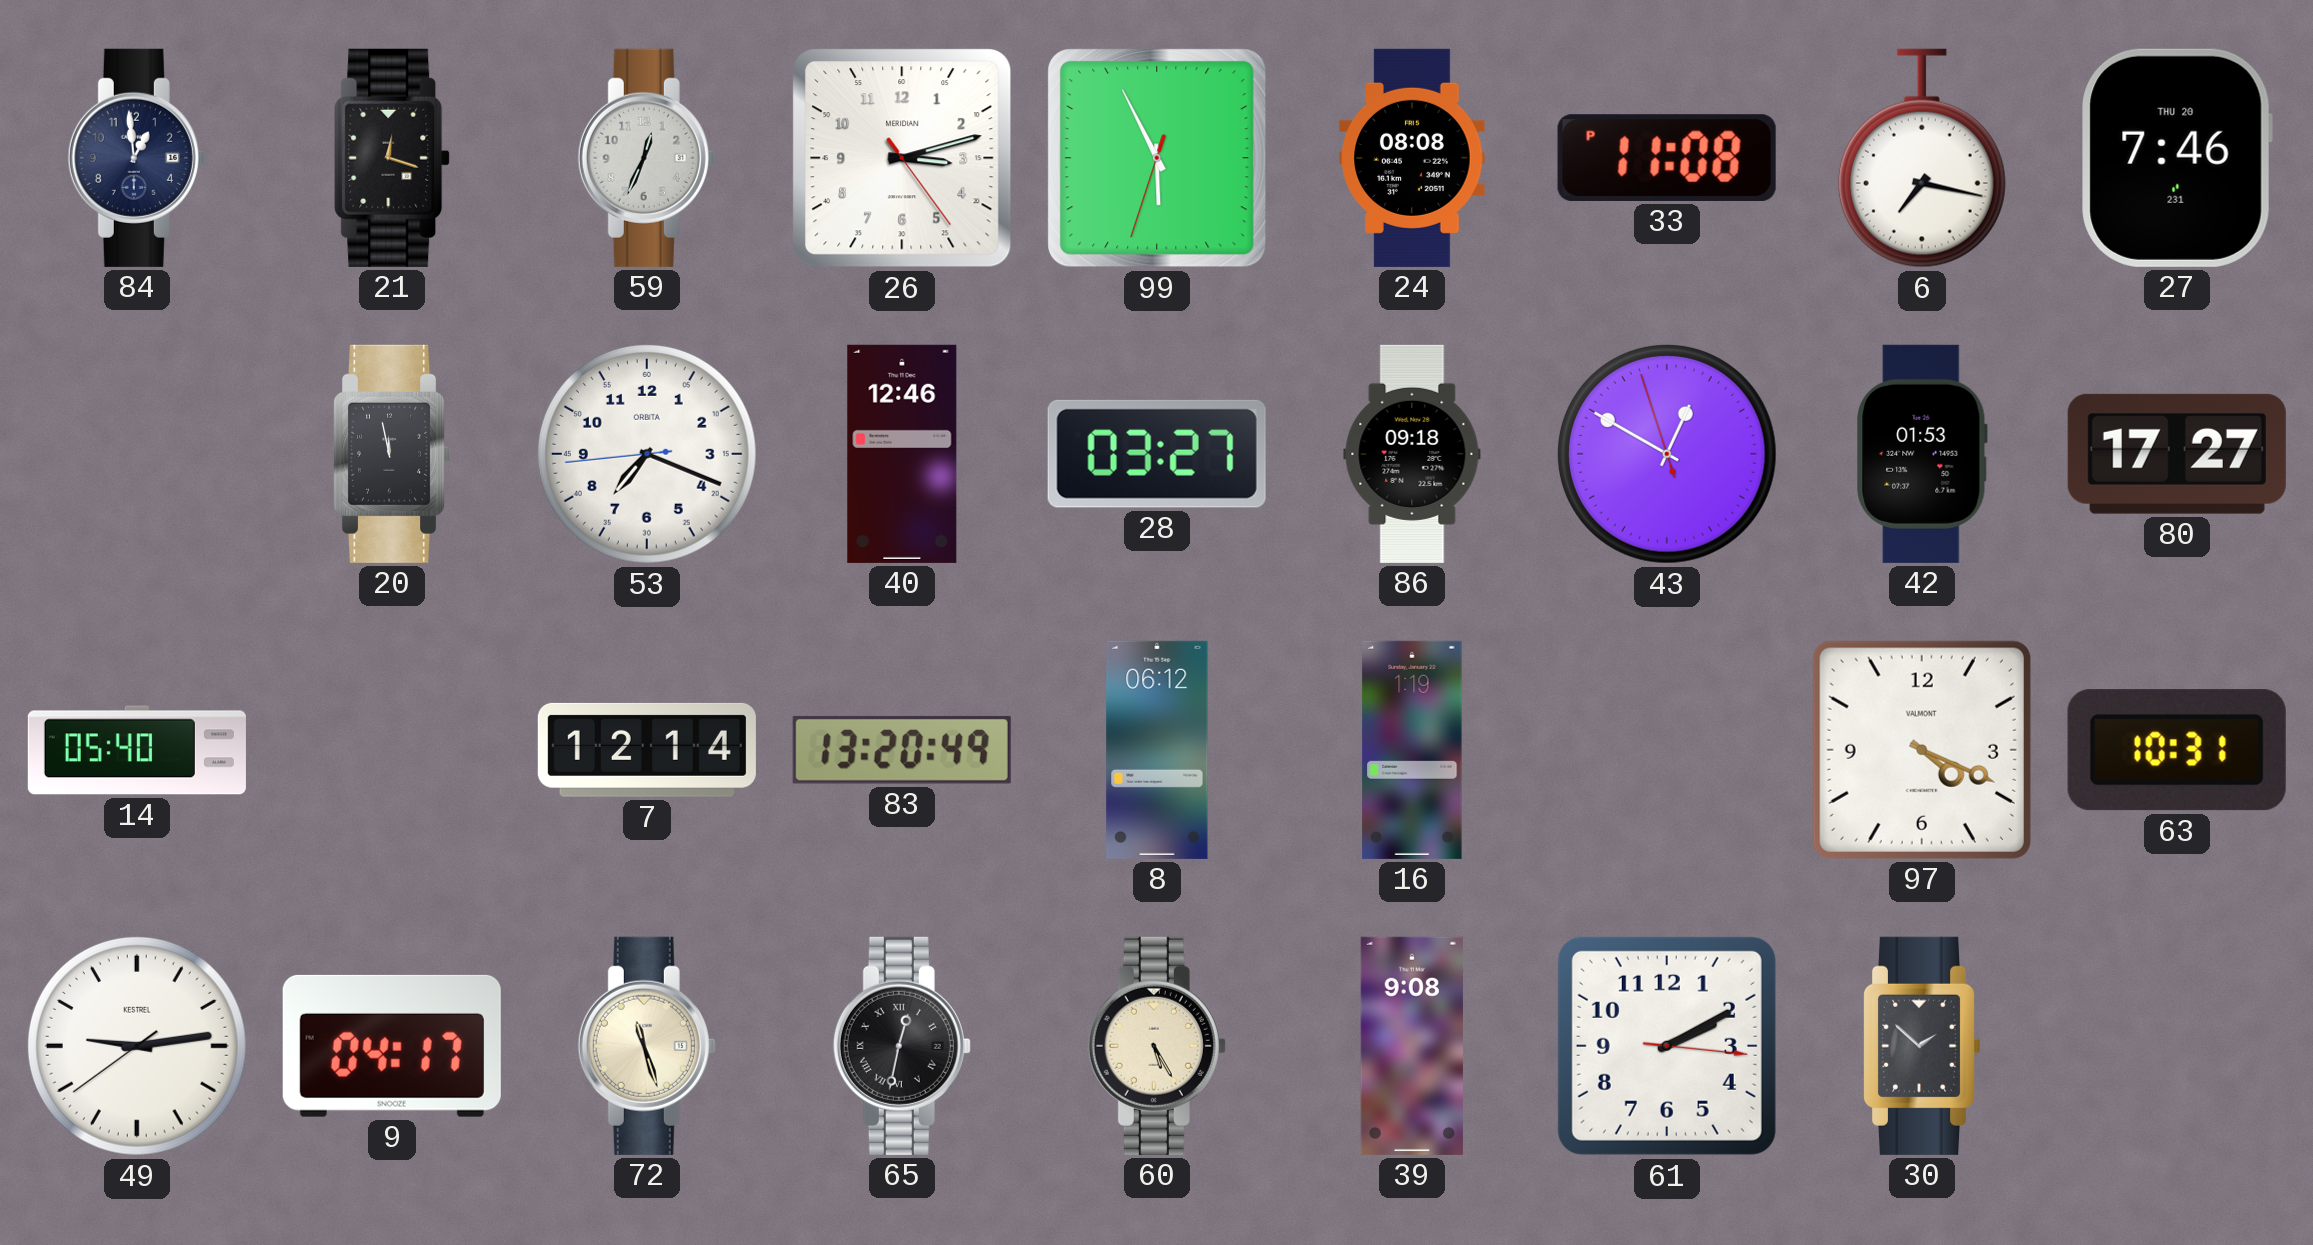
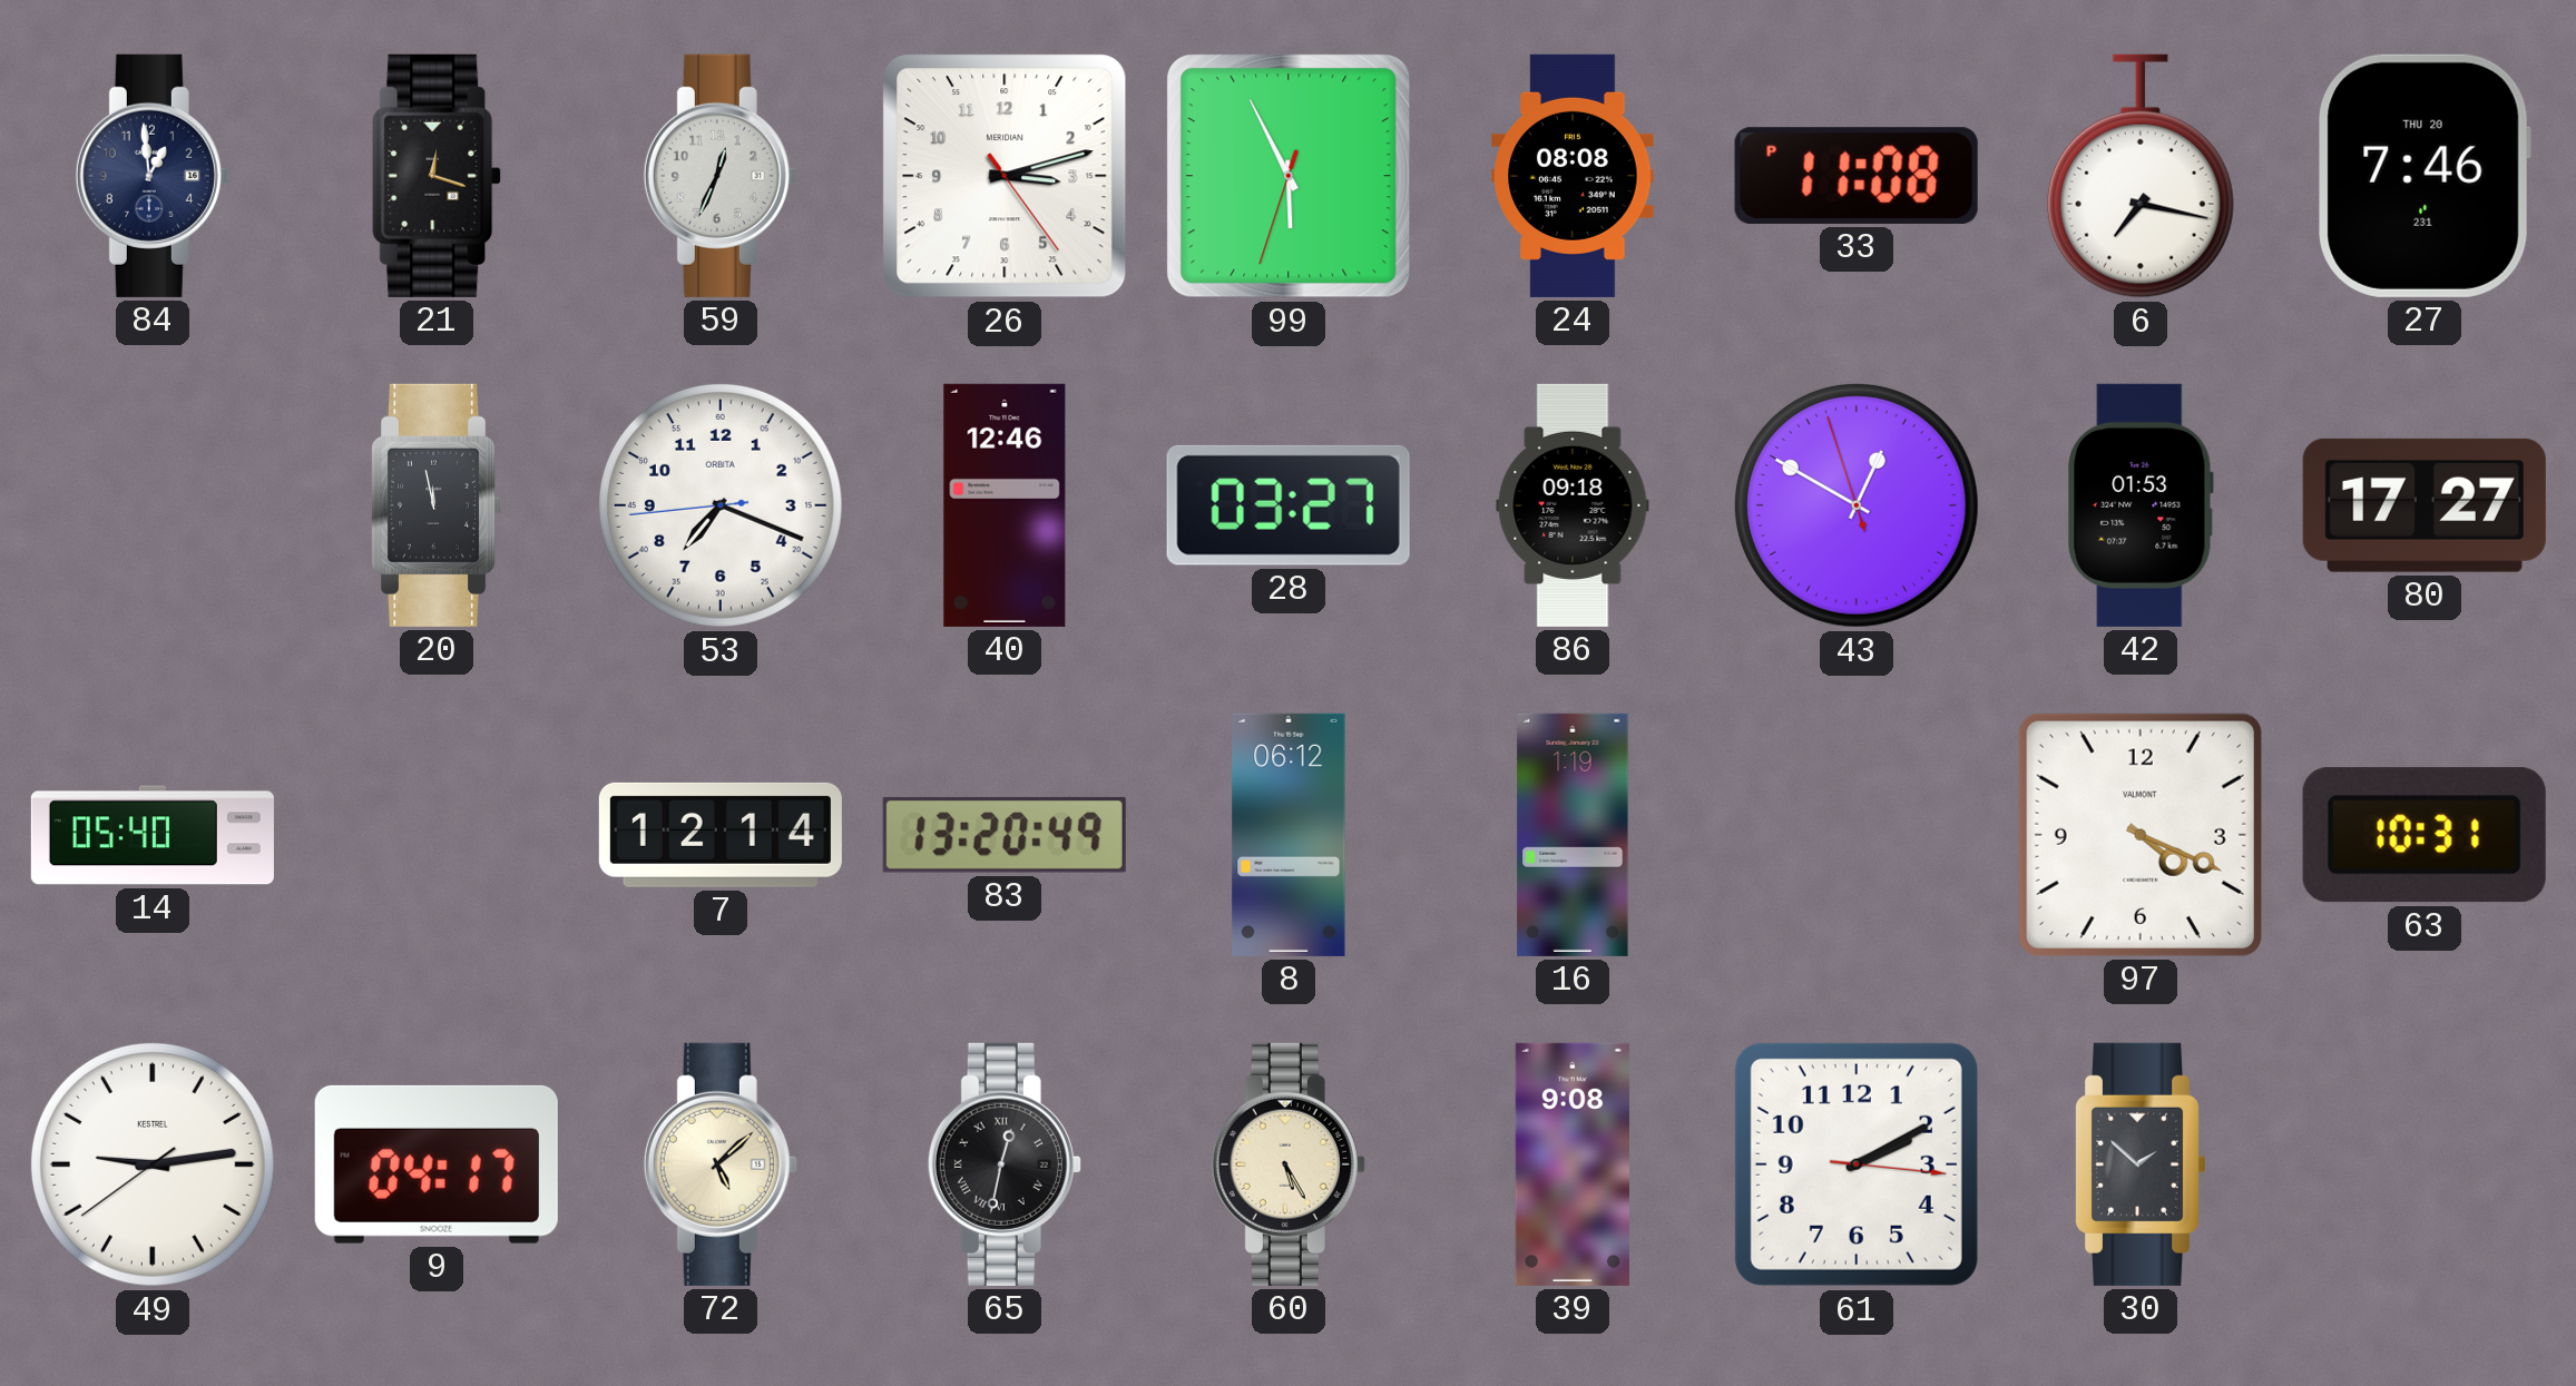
72: 11:27 -> 5:08 (721, 1164)
